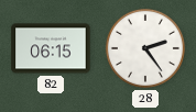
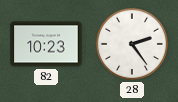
82: 06:15 -> 10:23 (46, 44)
